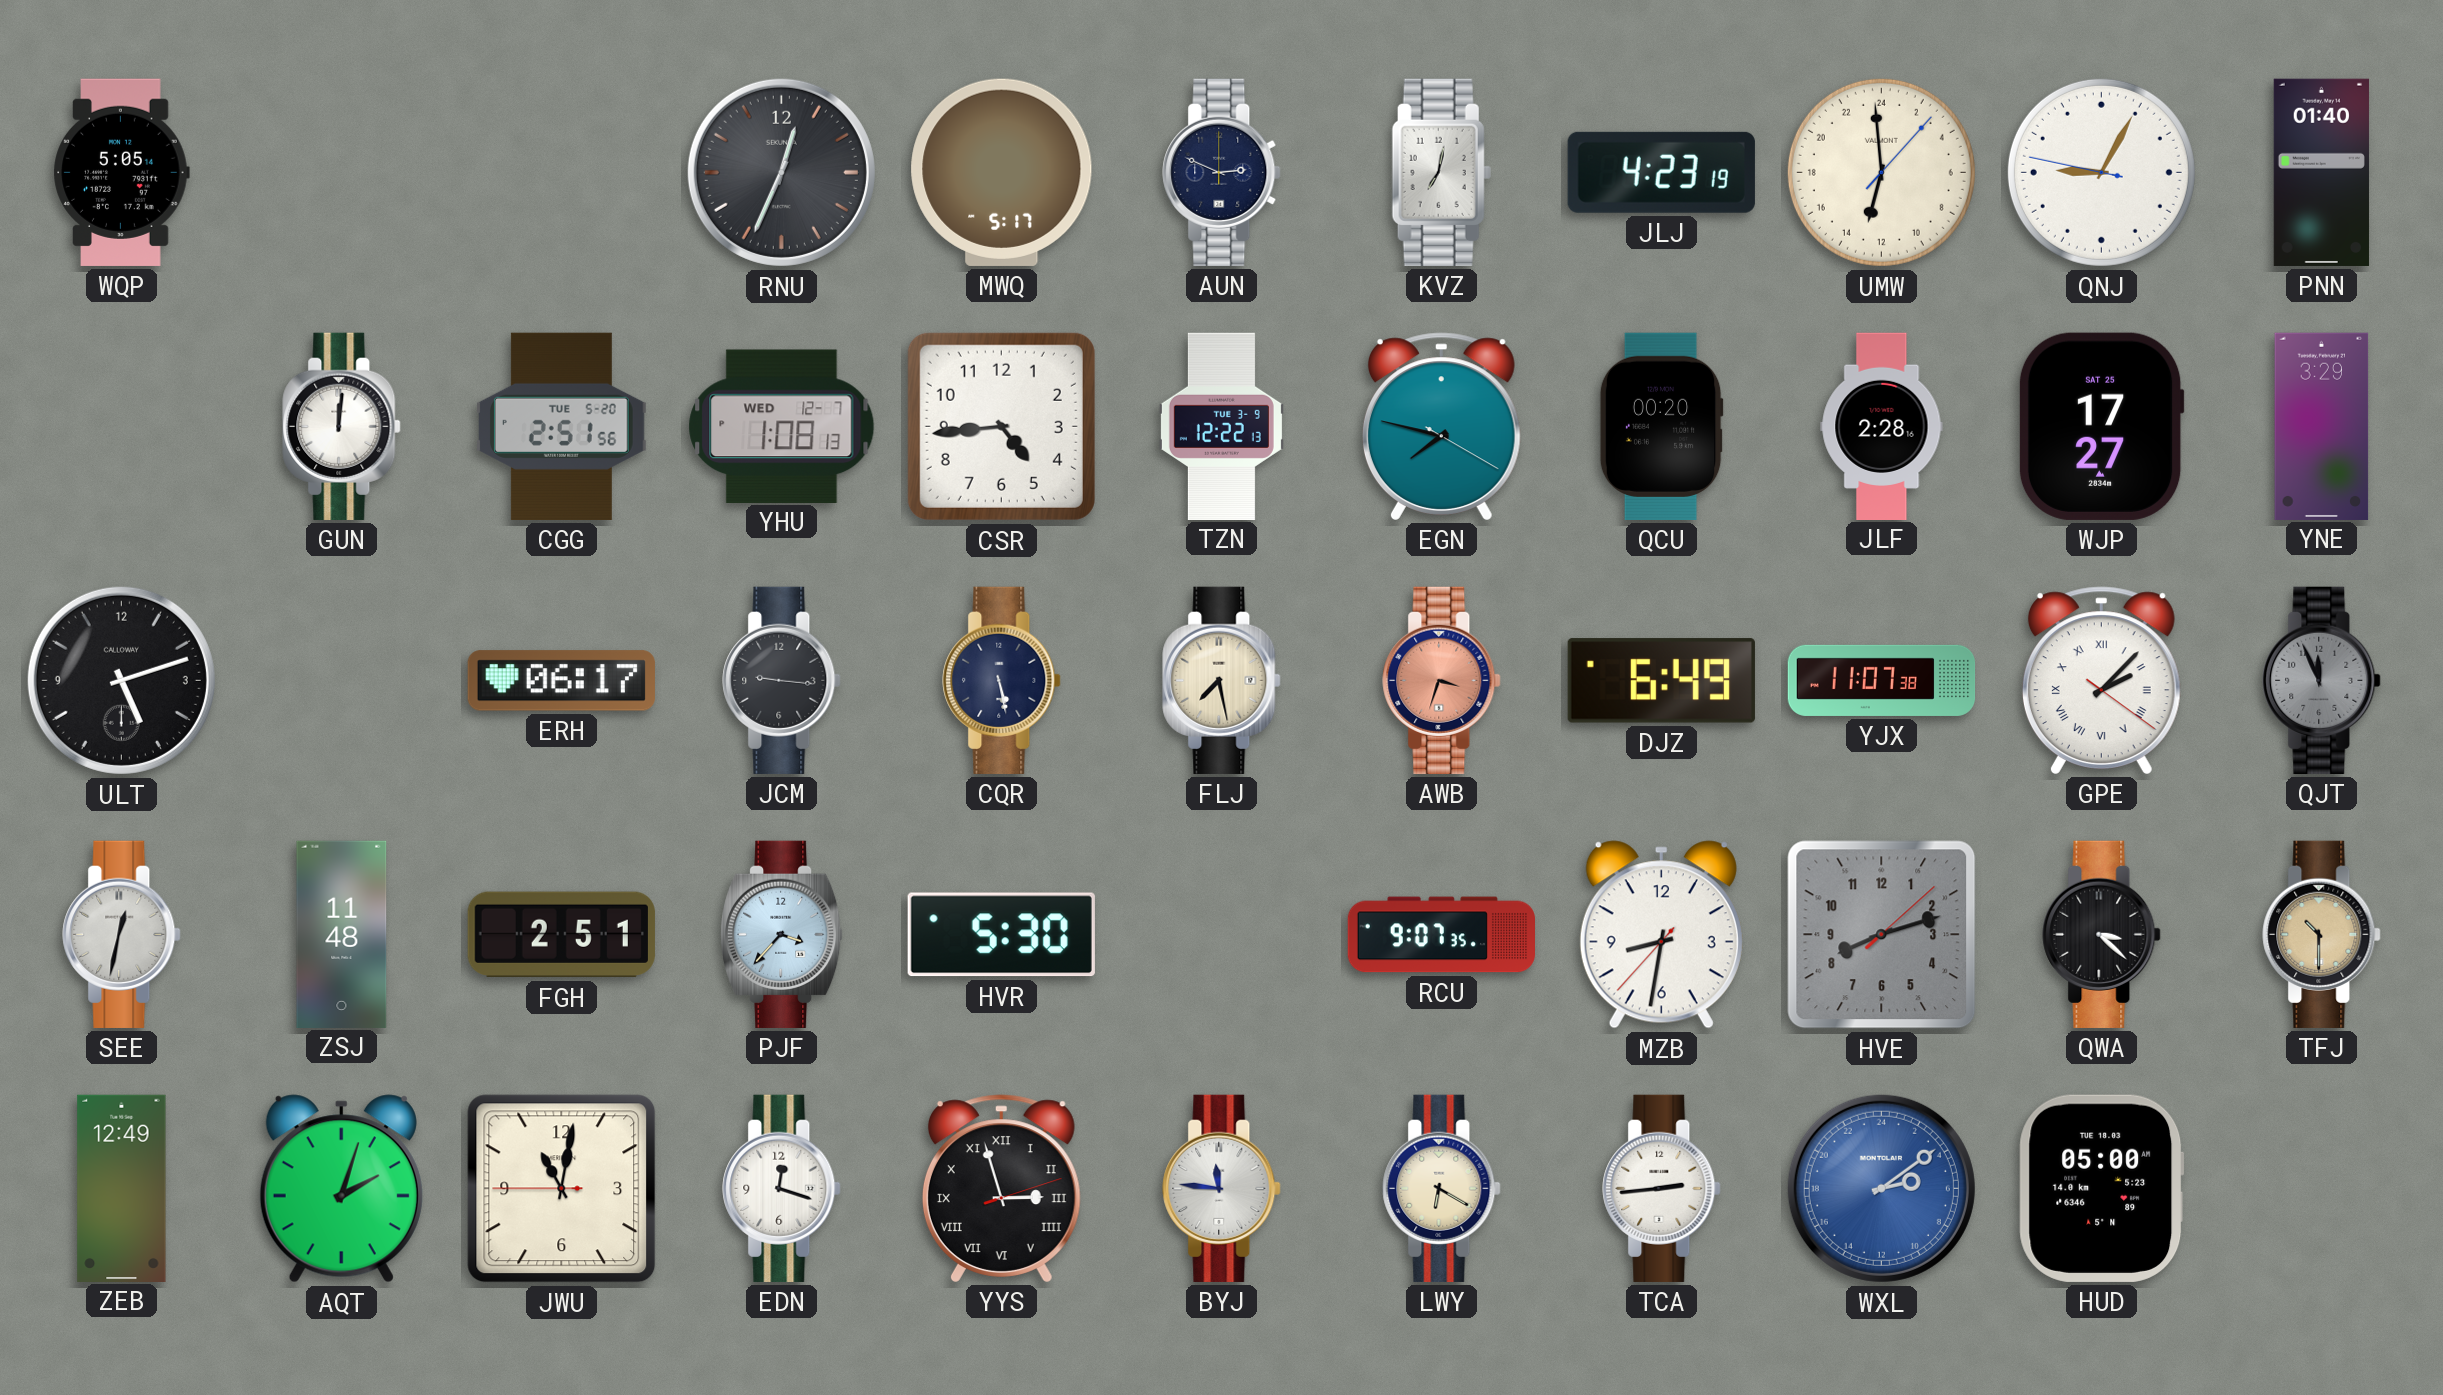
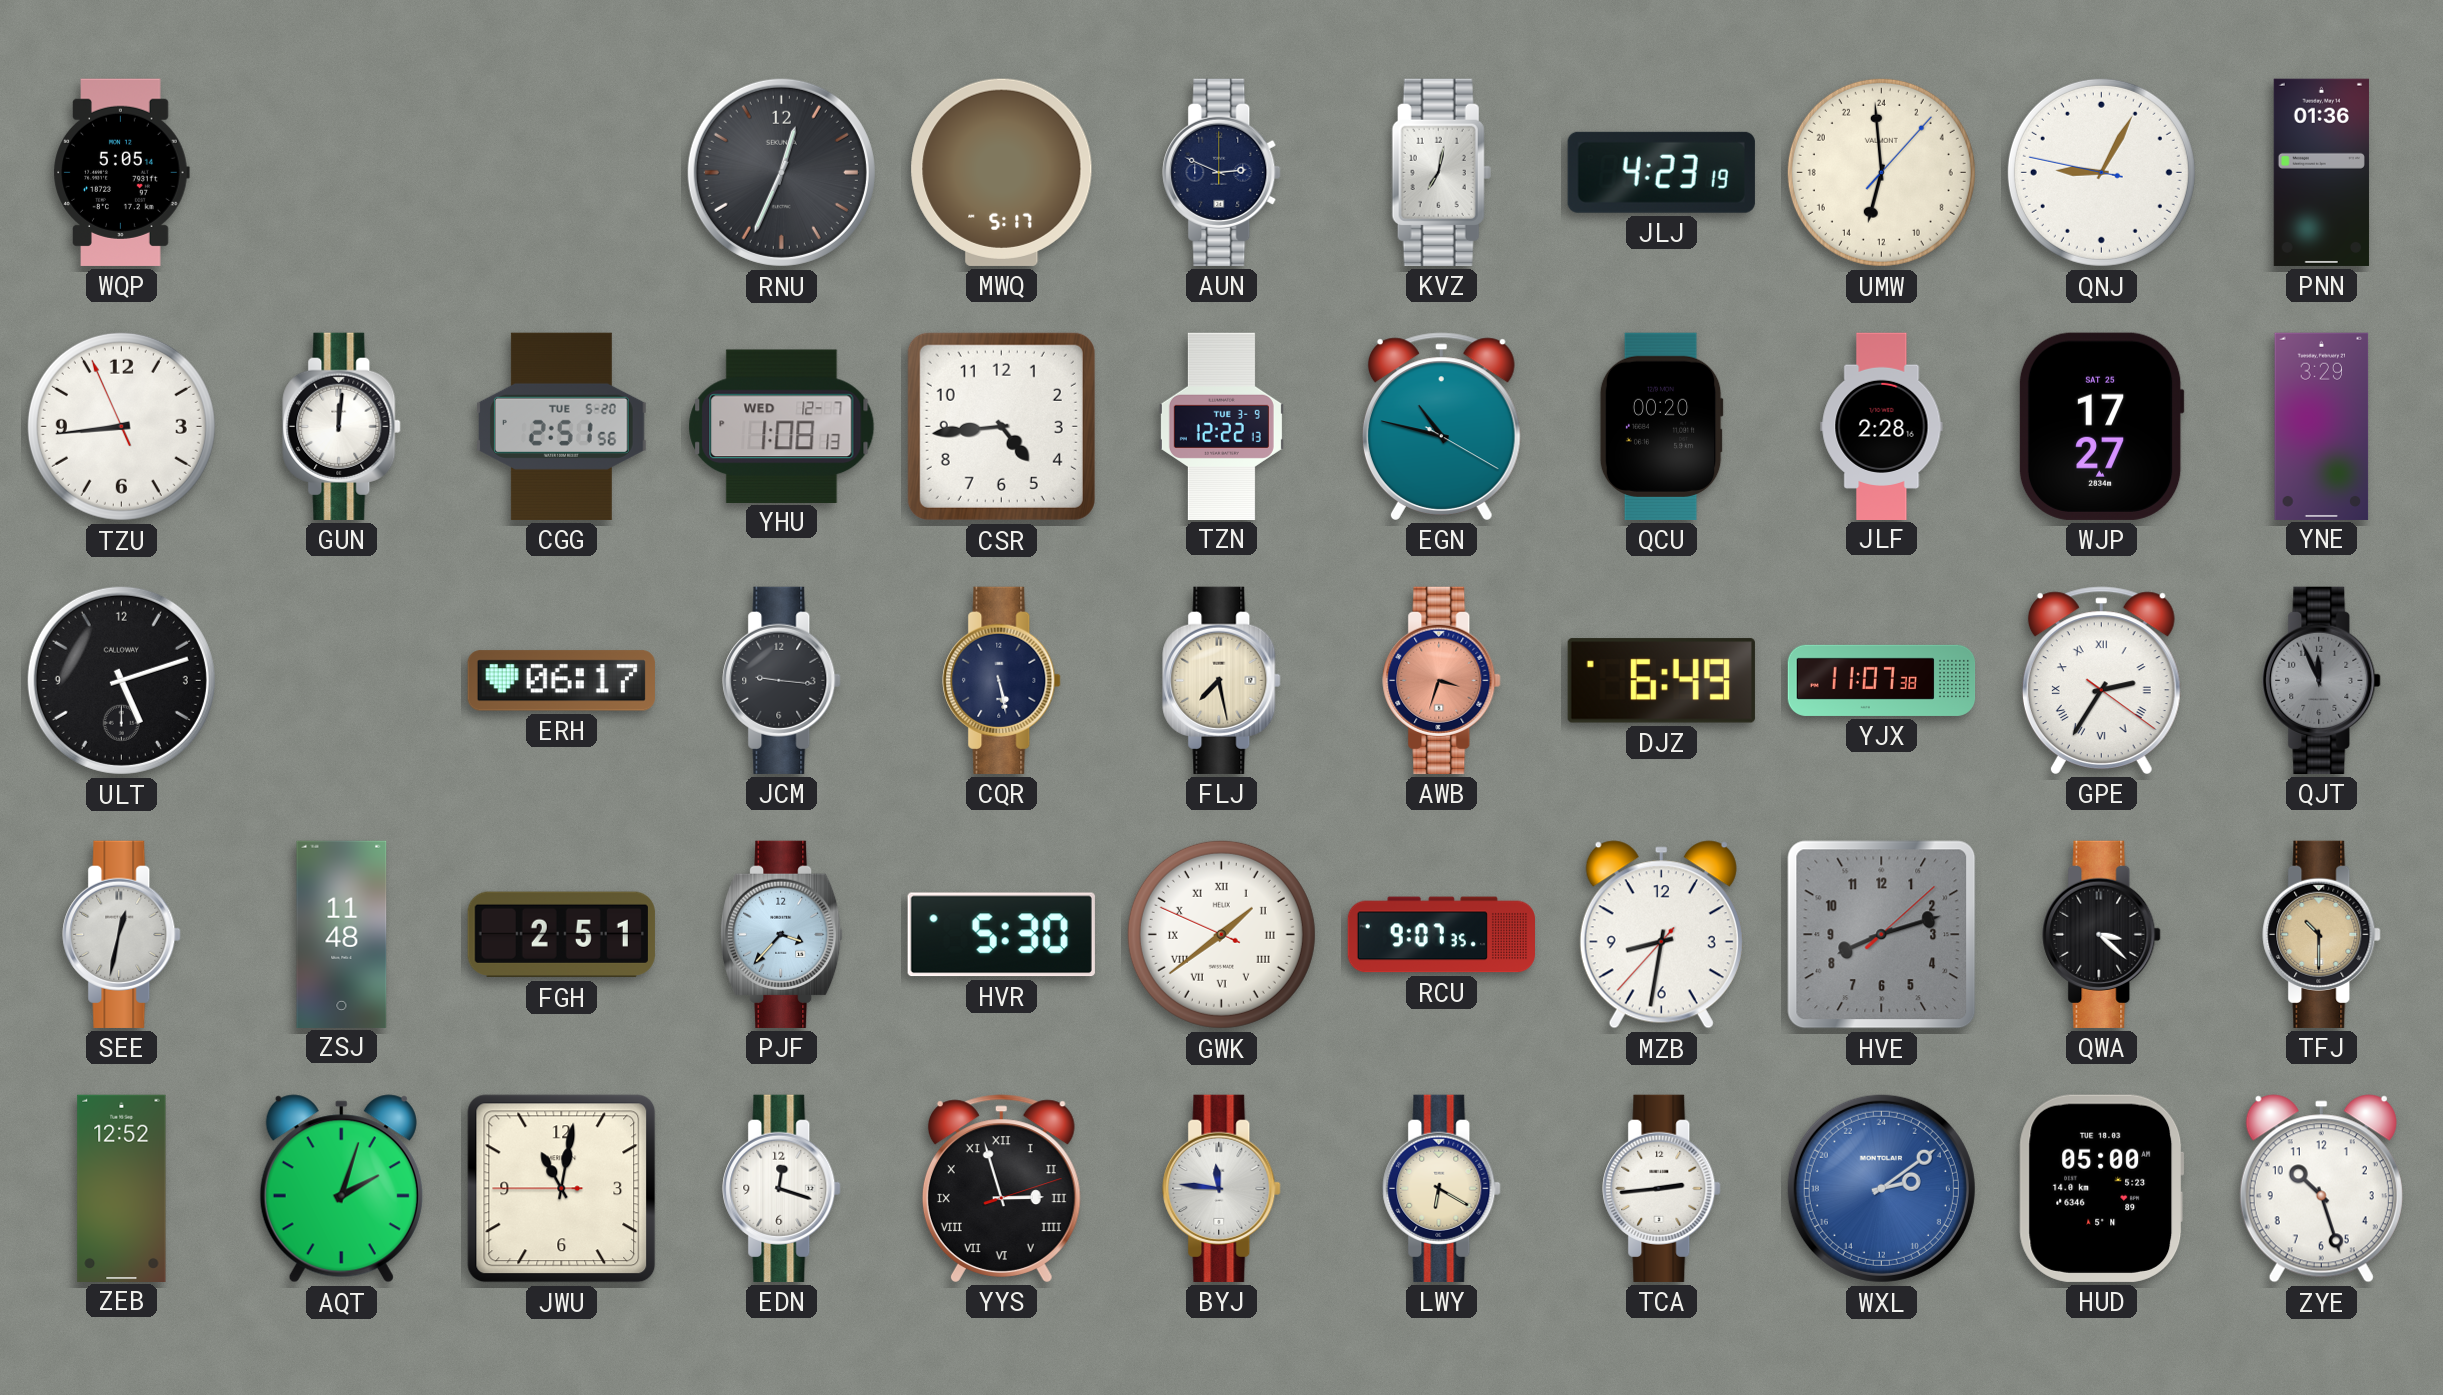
PNN: 01:40 -> 01:36 (2321, 172)
TZU: none -> 8:43 (121, 426)
EGN: 7:47 -> 10:47 (1441, 426)
GPE: 2:07 -> 2:35 (2101, 680)
GWK: none -> 1:38 (1221, 934)
ZEB: 12:49 -> 12:52 (122, 1188)
ZYE: none -> 10:27 (2321, 1189)
